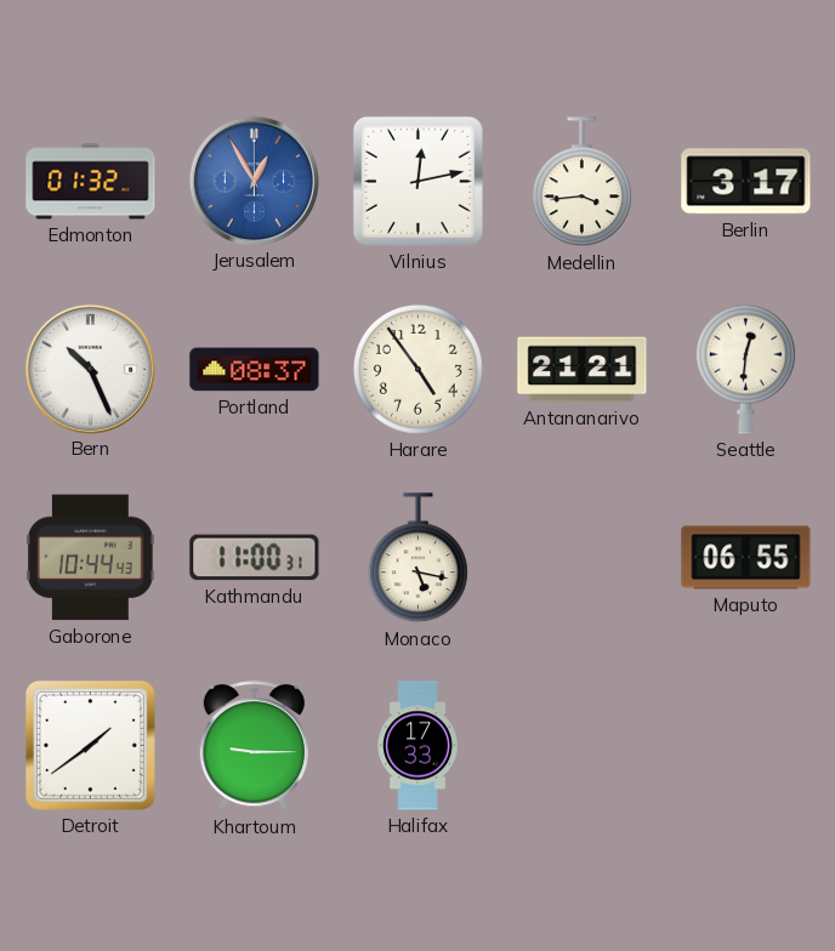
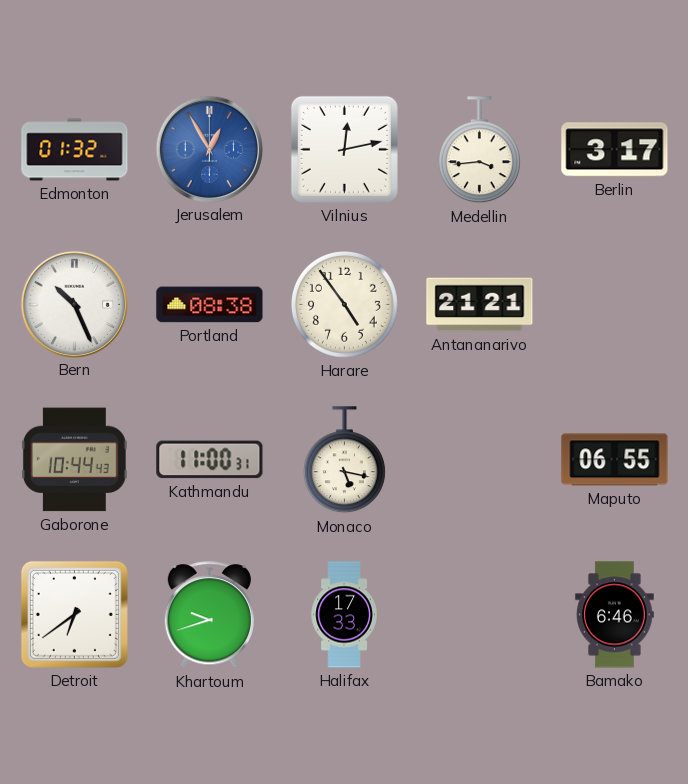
Portland: 08:37 -> 08:38 (210, 305)
Seattle: 12:31 -> none (745, 369)
Detroit: 1:39 -> 6:39 (74, 614)
Khartoum: 9:15 -> 9:42 (209, 615)
Bamako: none -> 6:46 (615, 615)
